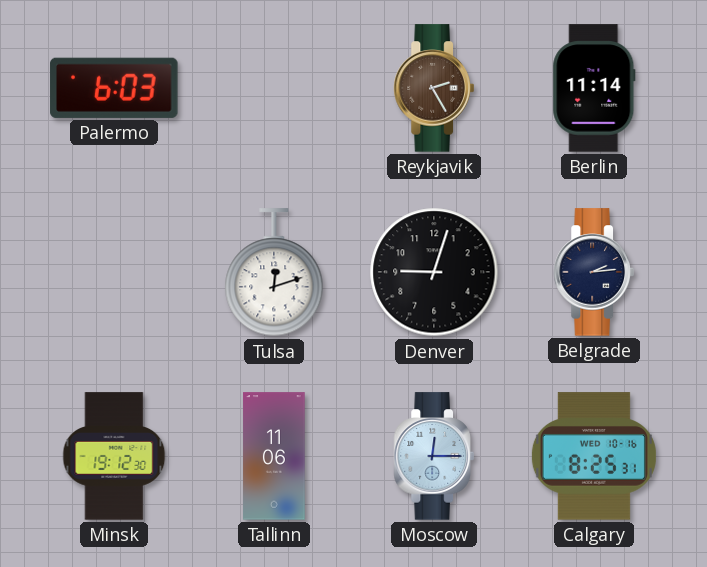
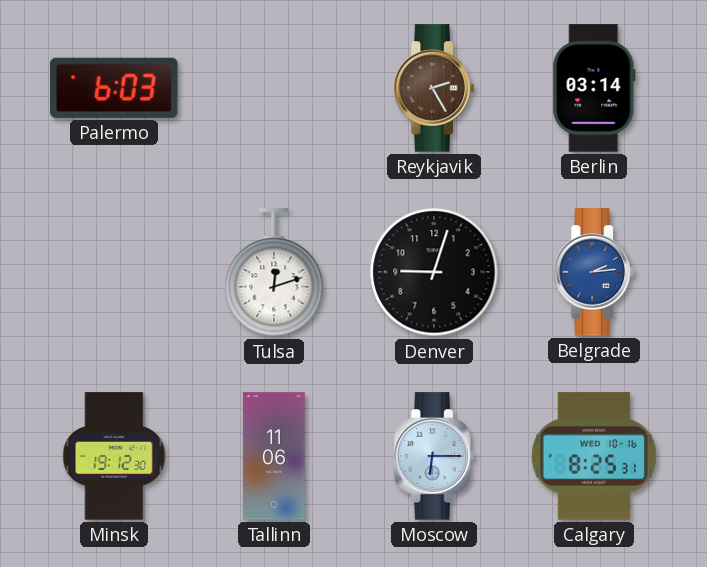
Berlin: 11:14 -> 03:14 (594, 88)
Belgrade dial: navy -> blue (594, 272)
Moscow: 12:15 -> 6:15 (434, 456)
